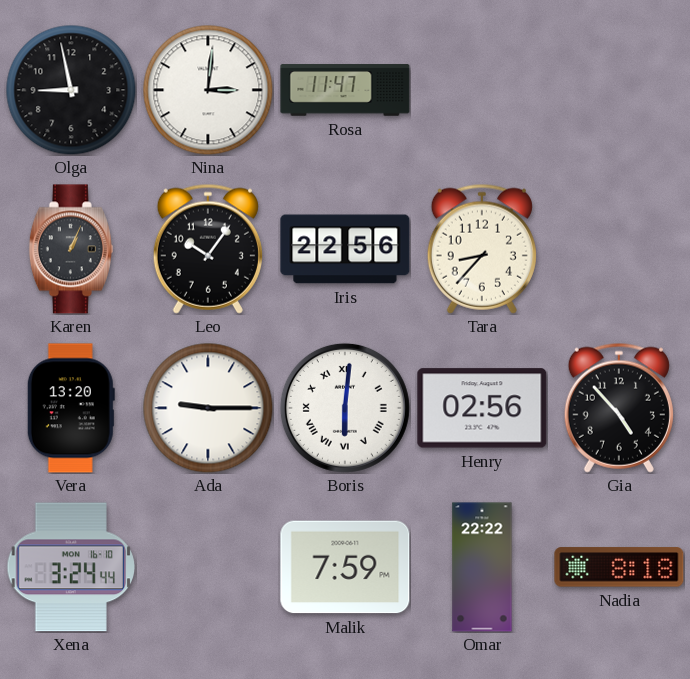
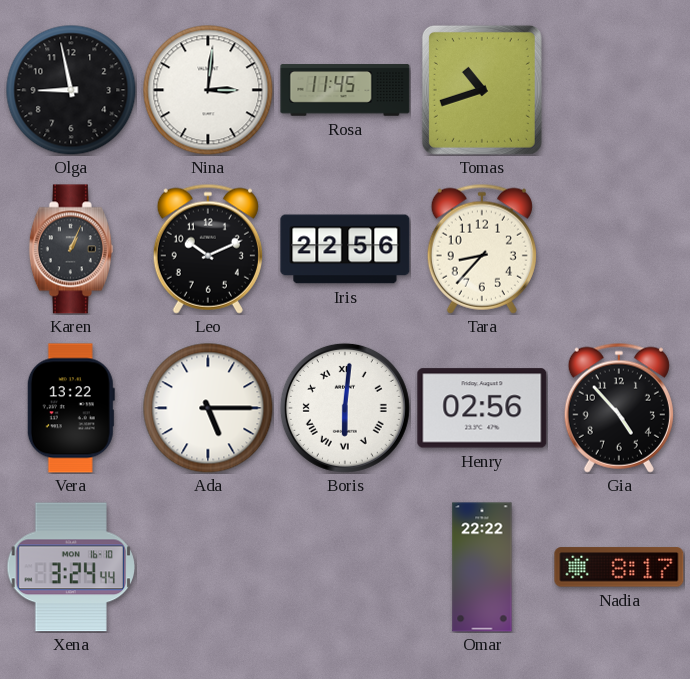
Rosa: 11:47 -> 11:45 (345, 90)
Tomas: none -> 10:42 (482, 90)
Leo: 10:06 -> 10:11 (208, 249)
Vera: 13:20 -> 13:22 (71, 408)
Ada: 9:15 -> 5:15 (208, 408)
Malik: 7:59 -> none (345, 567)
Nadia: 8:18 -> 8:17 (619, 567)
